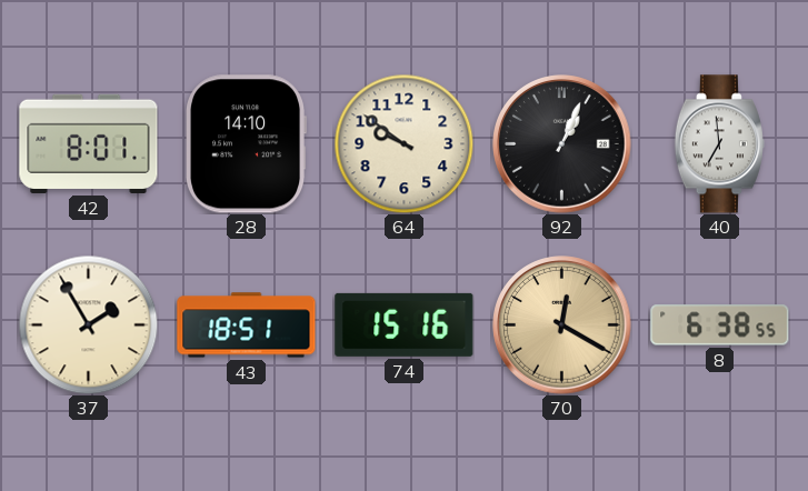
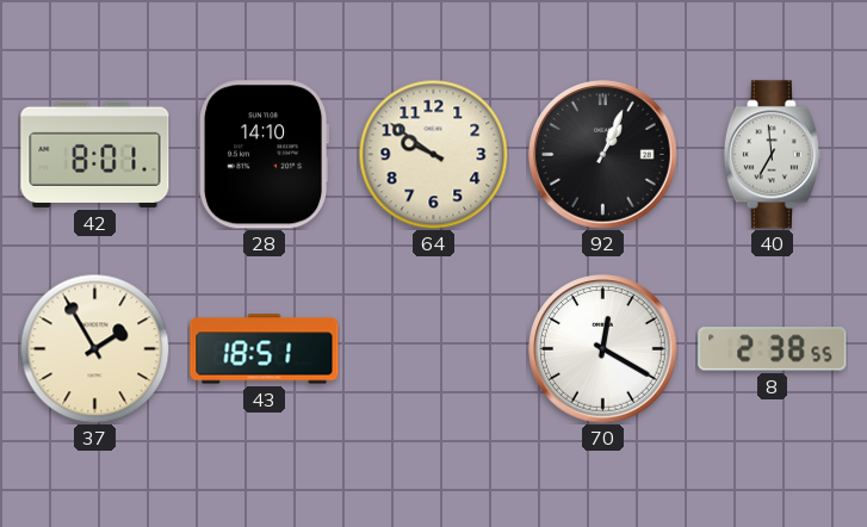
74: 15:16 -> none (405, 324)
70 dial: champagne -> white (603, 349)
8: 6:38 -> 2:38 (773, 349)
